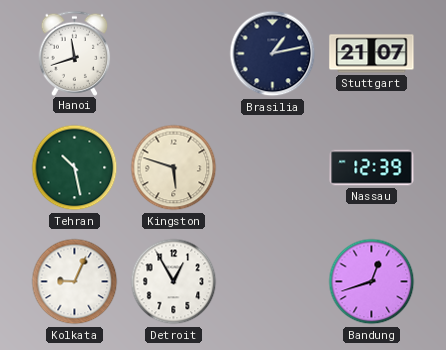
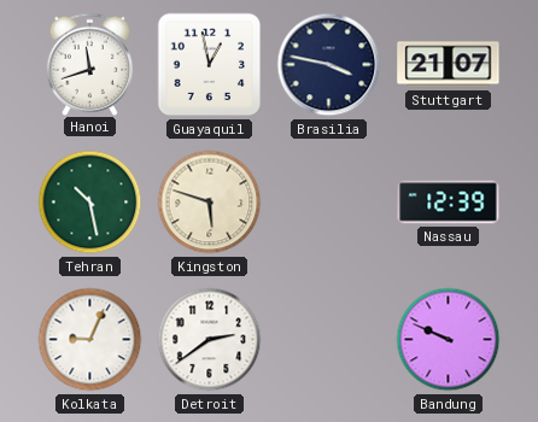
Guayaquil: none -> 12:58 (210, 65)
Brasilia: 1:13 -> 3:47 (329, 65)
Detroit: 12:55 -> 2:39 (210, 340)
Bandung: 12:42 -> 9:49 (449, 340)
